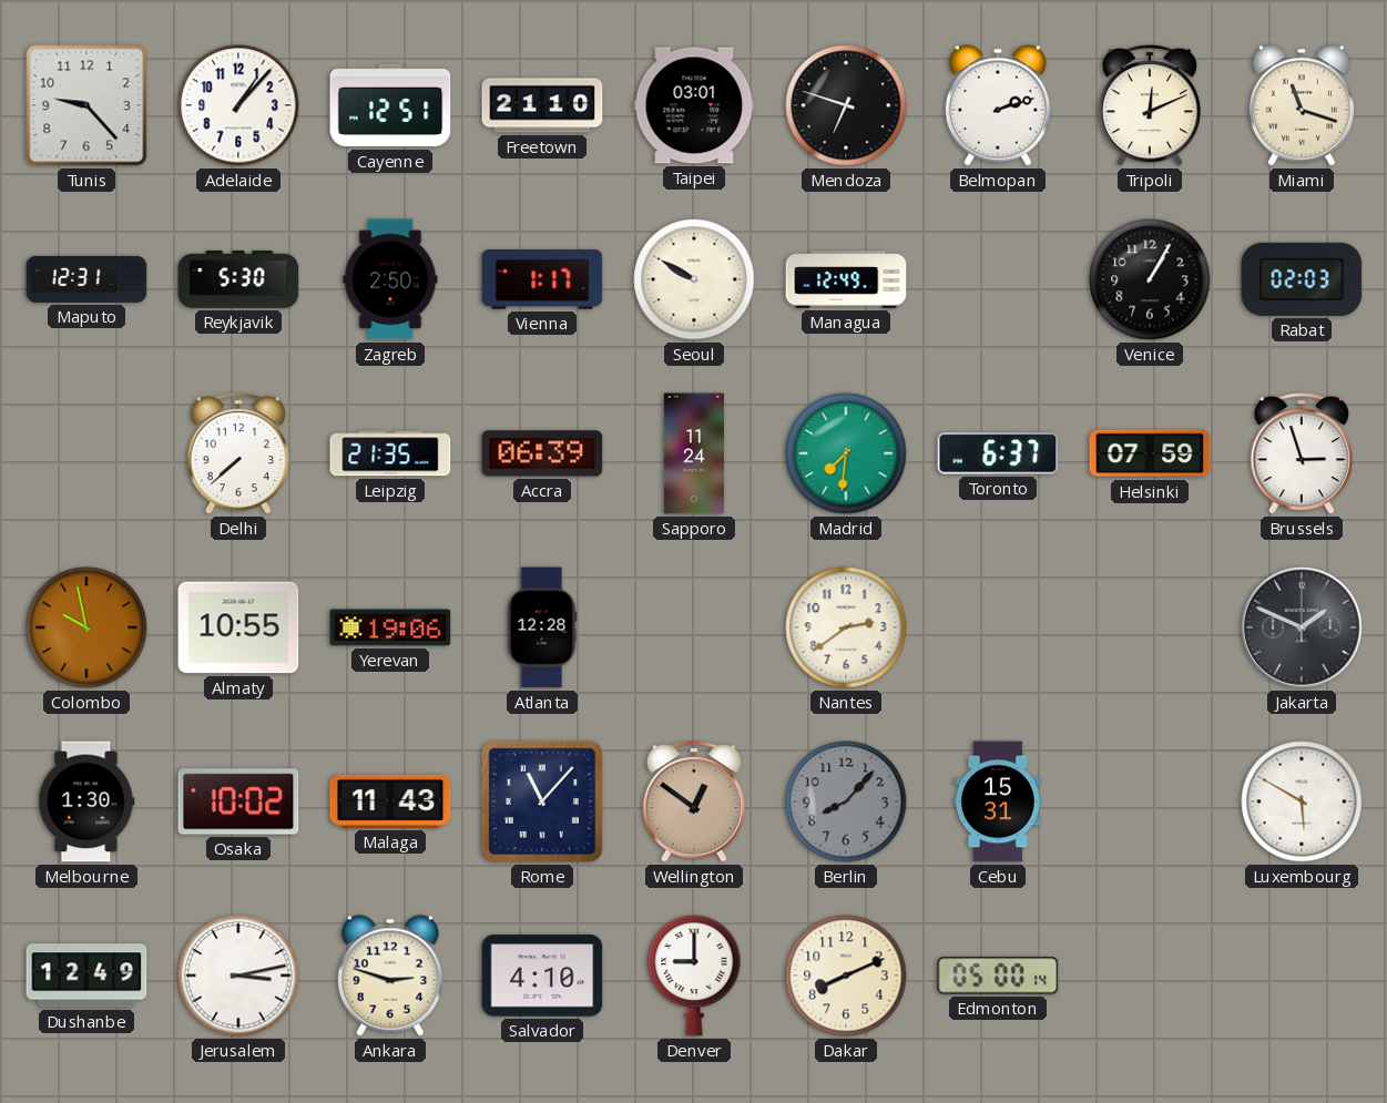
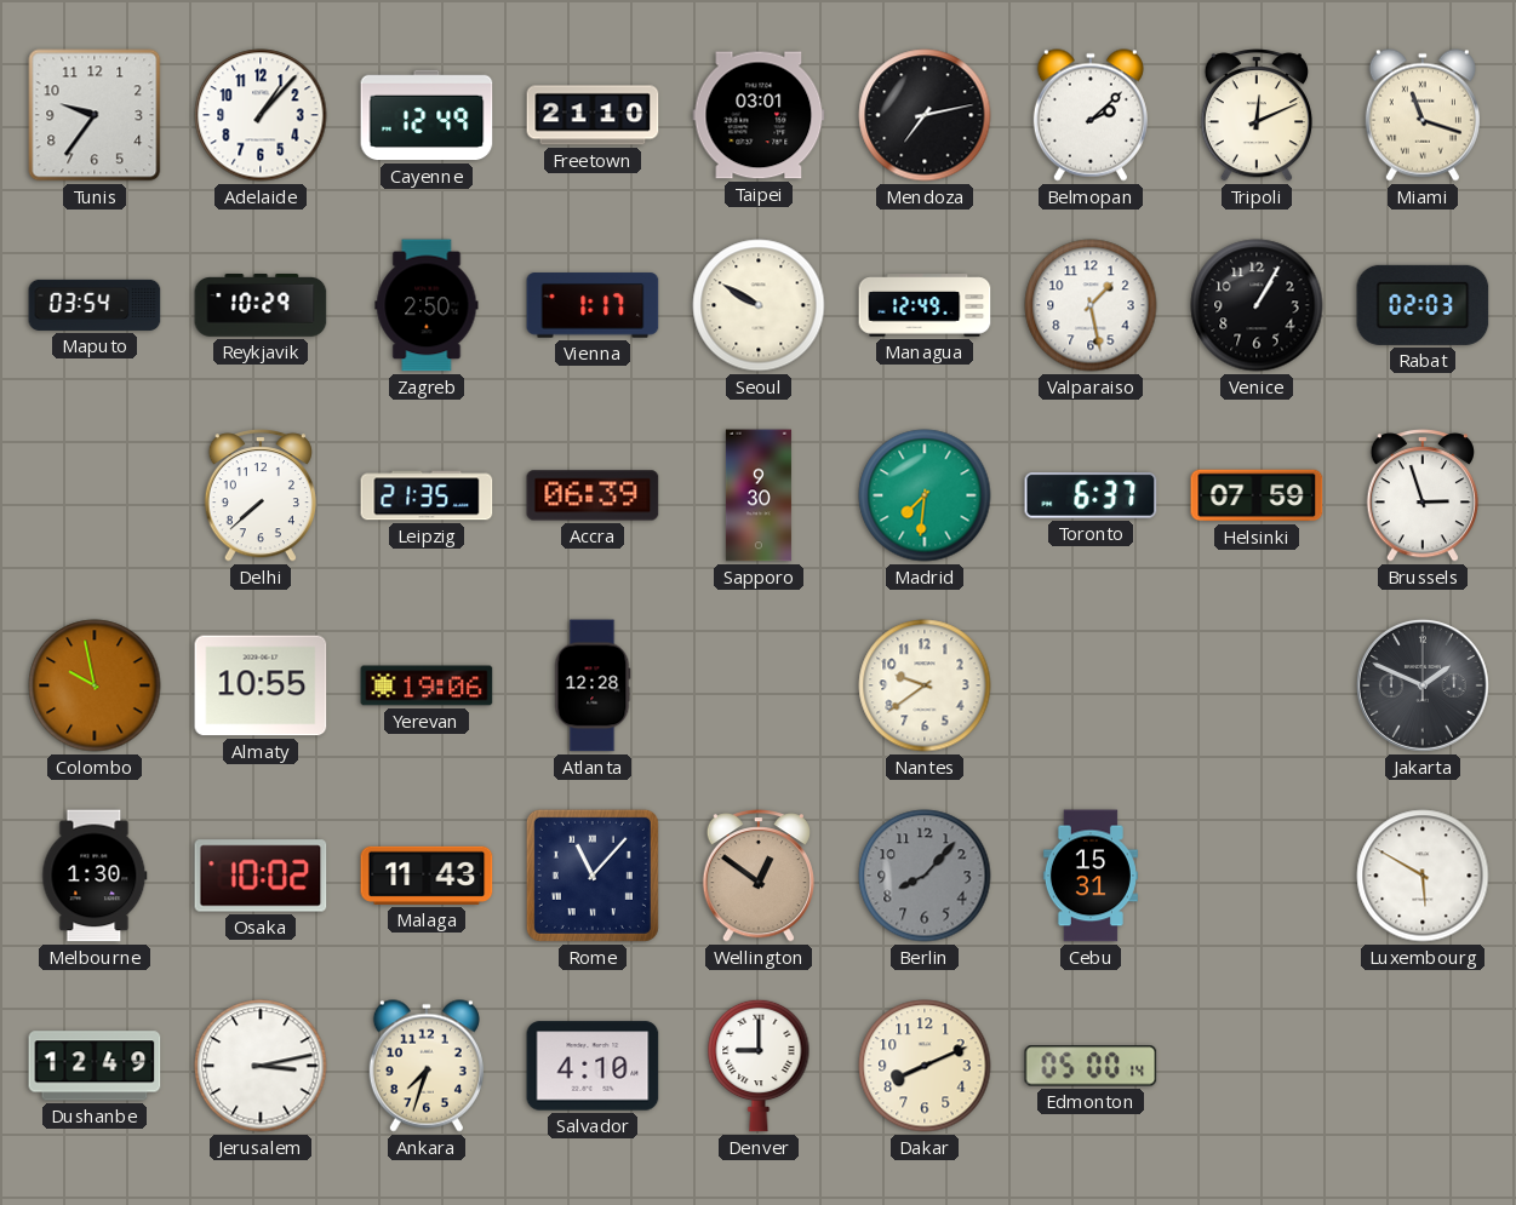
Tunis: 9:23 -> 9:36 (95, 115)
Cayenne: 12:51 -> 12:49 (427, 115)
Mendoza: 6:48 -> 7:13 (925, 115)
Belmopan: 2:12 -> 2:08 (1091, 115)
Maputo: 12:31 -> 03:54 (95, 305)
Reykjavik: 5:30 -> 10:29 (261, 306)
Valparaiso: none -> 1:28 (1091, 305)
Sapporo: 11:24 -> 9:30 (759, 495)
Nantes: 2:39 -> 9:39 (925, 685)
Ankara: 2:48 -> 7:33 (427, 1066)
